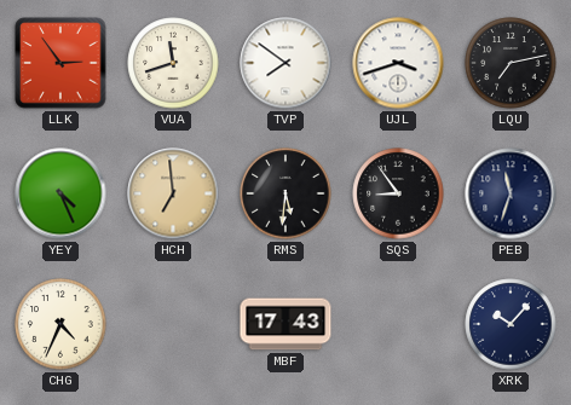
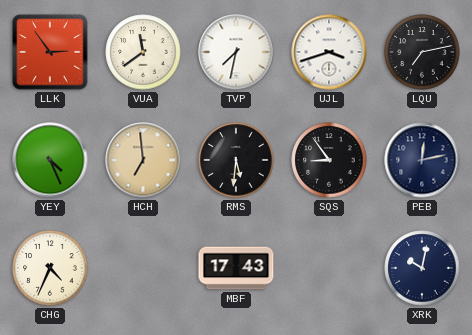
VUA: 11:42 -> 11:39 (143, 52)
TVP: 7:51 -> 7:32 (236, 52)
PEB: 11:33 -> 12:13 (422, 160)
XRK: 10:07 -> 10:02 (422, 268)
